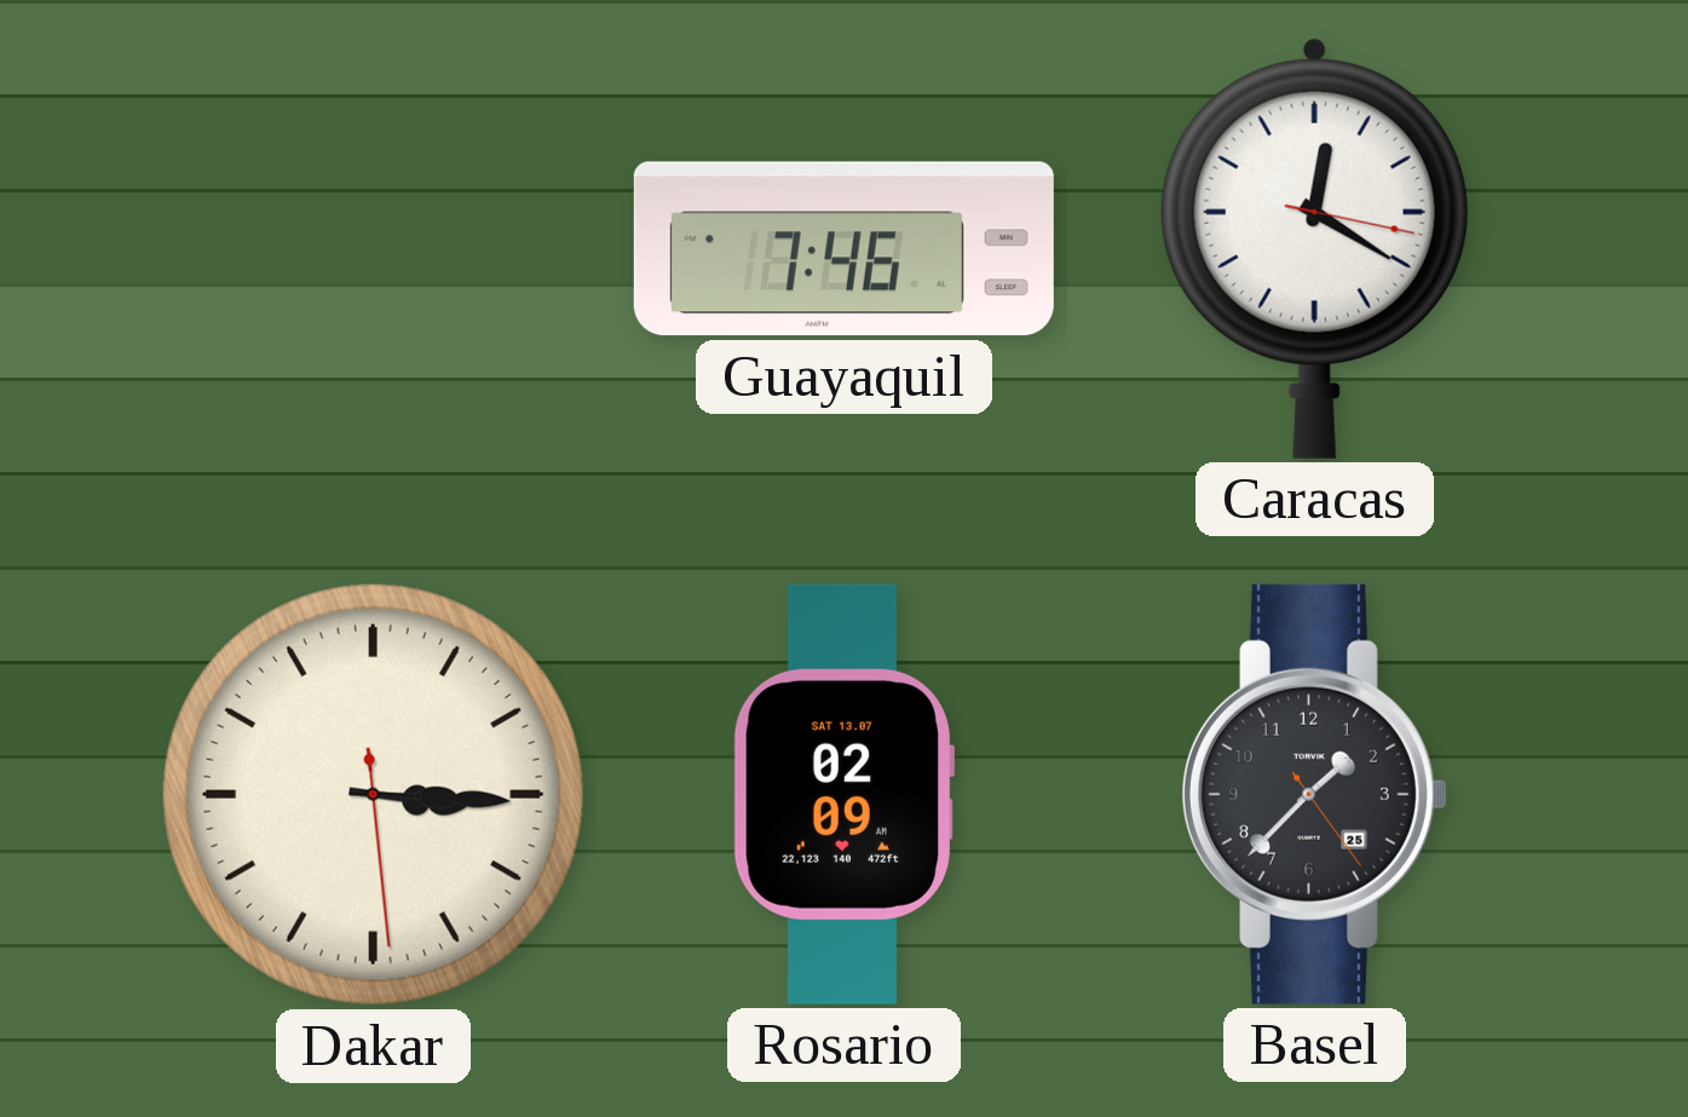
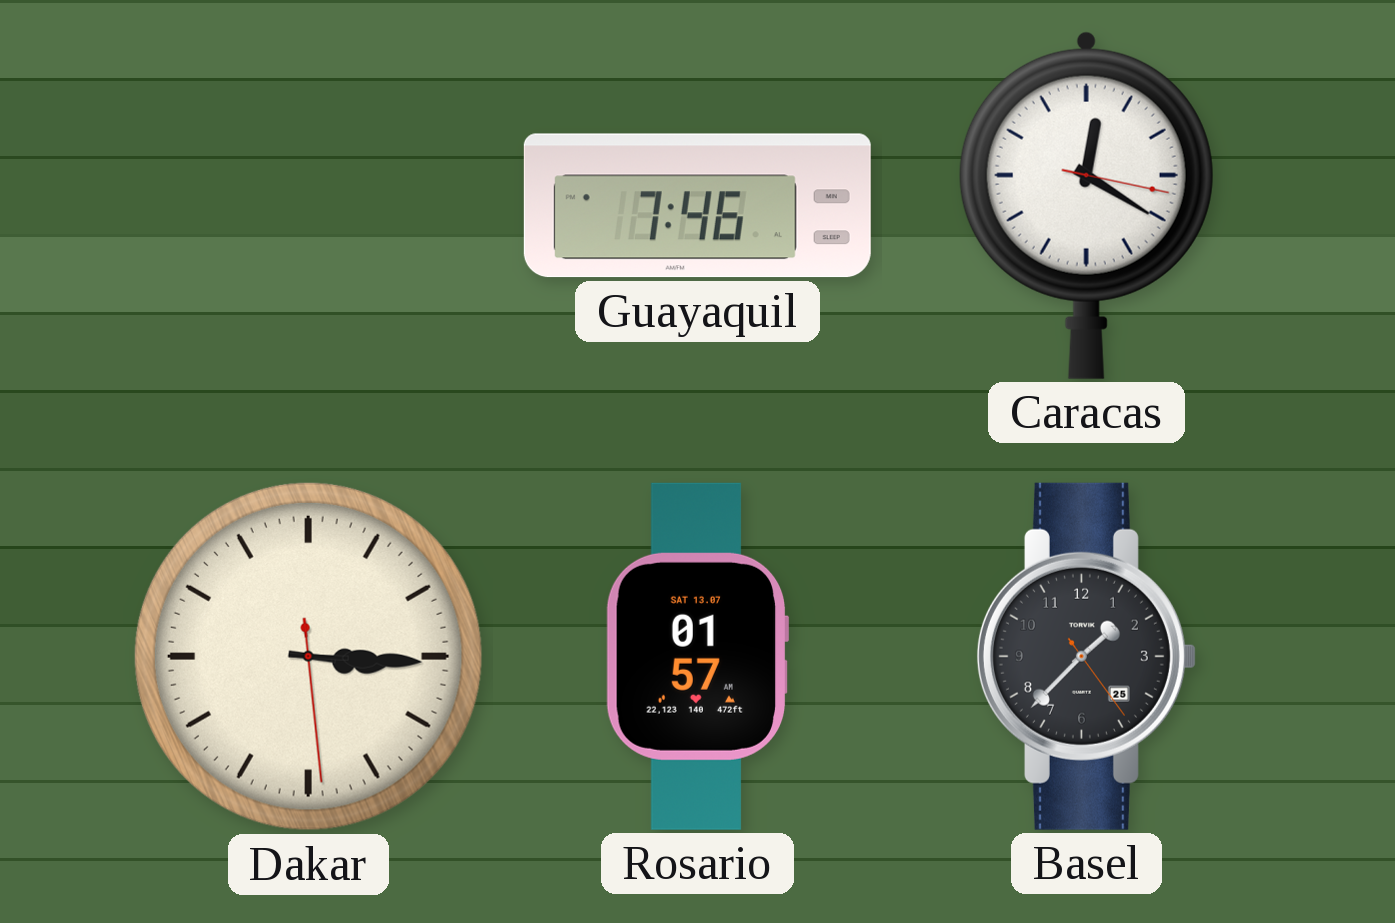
Rosario: 02:09 -> 01:57 (697, 656)
